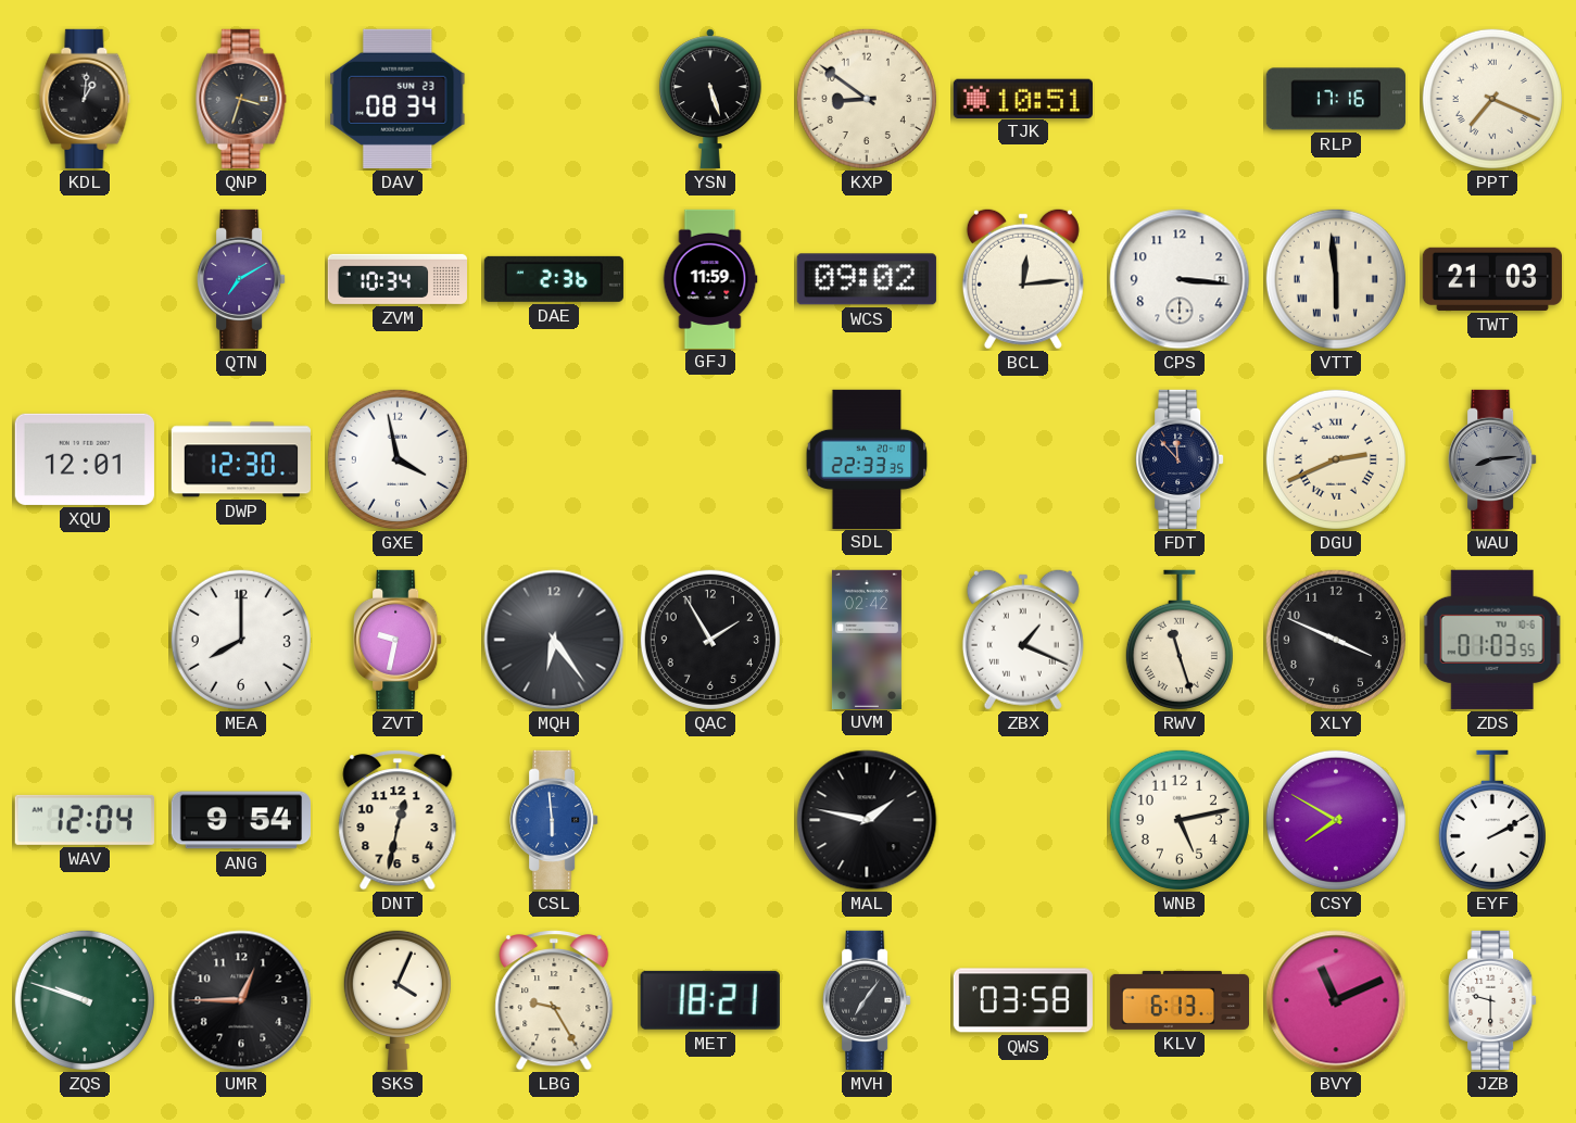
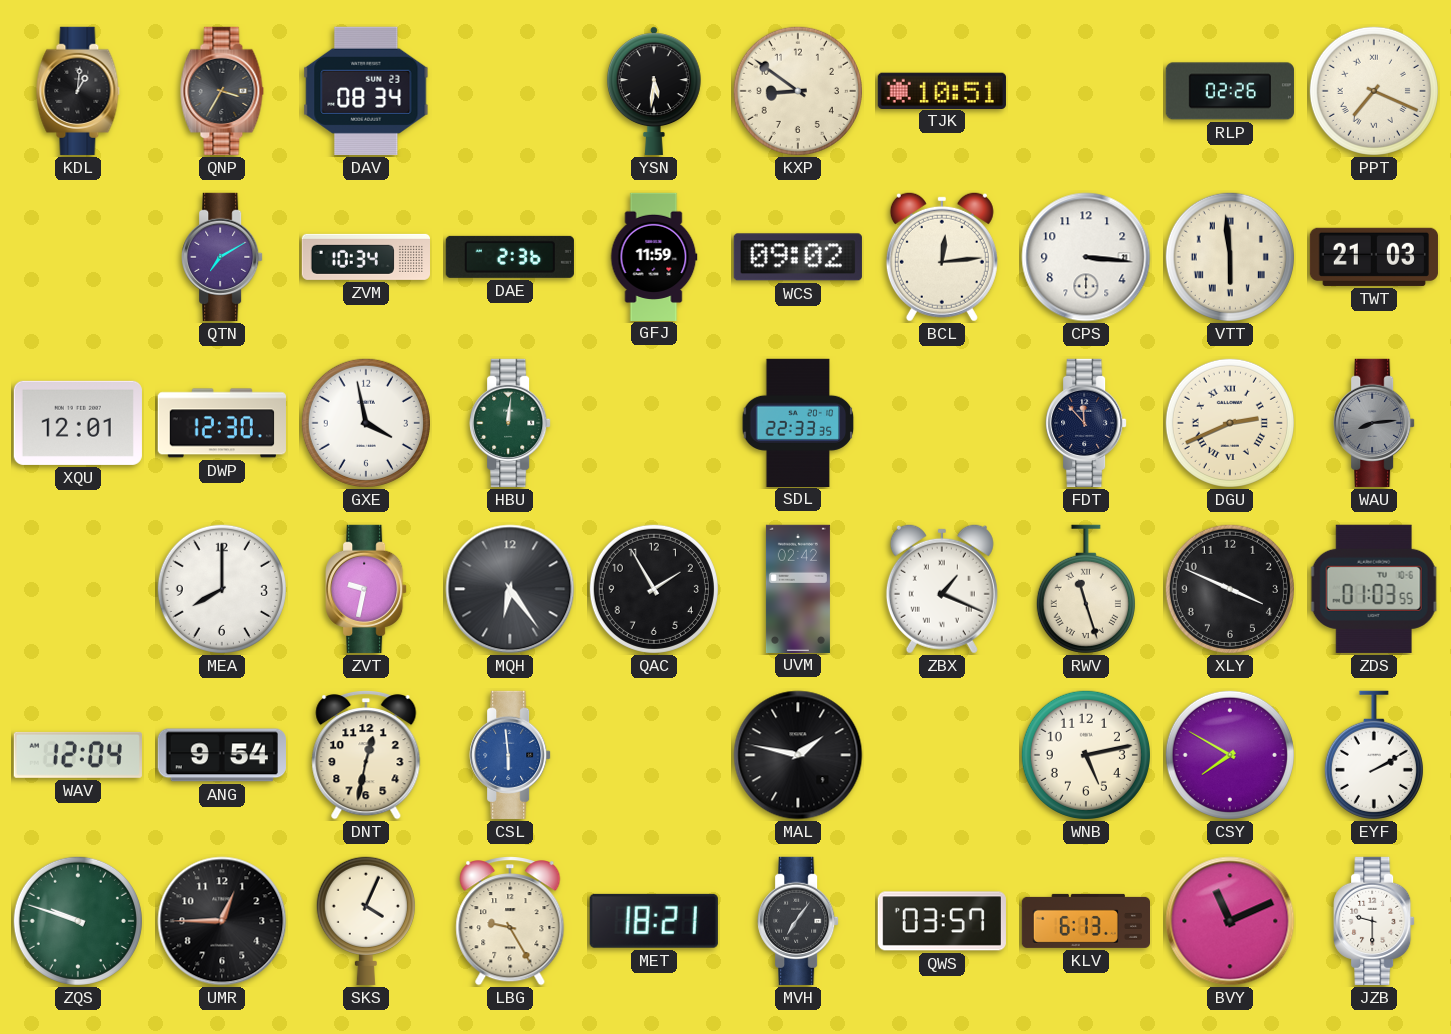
QNP: 3:33 -> 3:35 (222, 91)
YSN: 5:27 -> 5:31 (654, 91)
RLP: 17:16 -> 02:26 (1230, 91)
HBU: none -> 12:01 (510, 423)
QWS: 03:58 -> 03:57 (942, 921)
